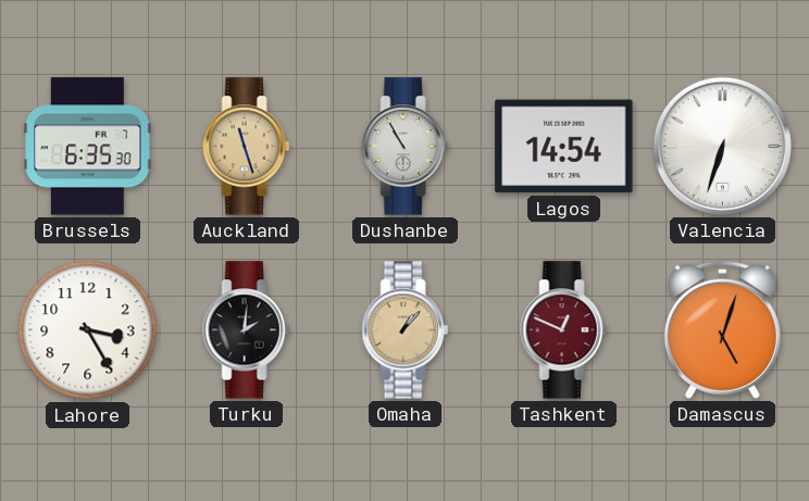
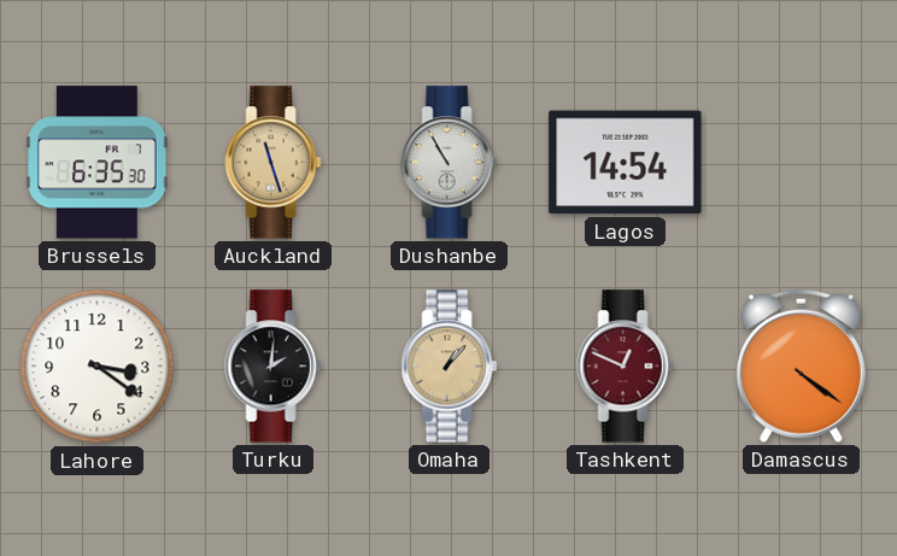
Valencia: 6:33 -> none (722, 146)
Lahore: 3:25 -> 3:21 (98, 367)
Damascus: 5:03 -> 4:21 (801, 365)
